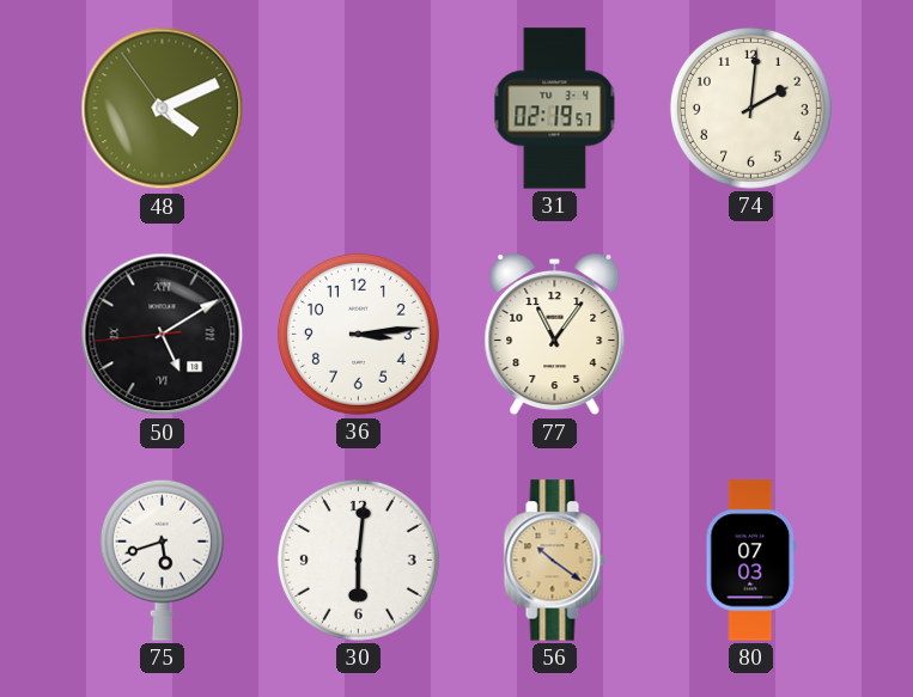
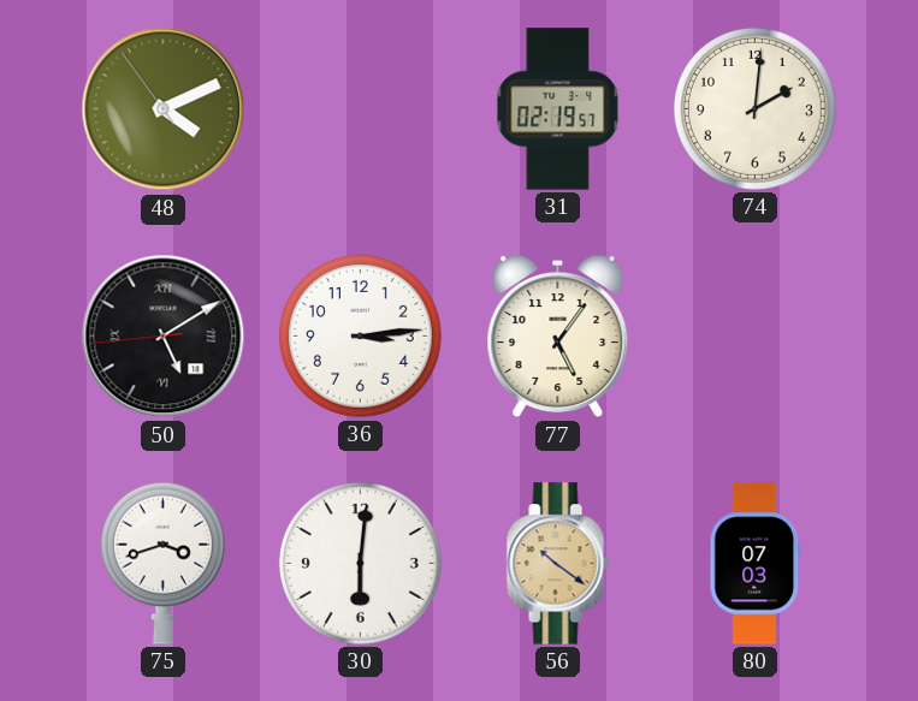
77: 11:06 -> 5:06 (558, 337)
75: 5:42 -> 3:42 (162, 563)
